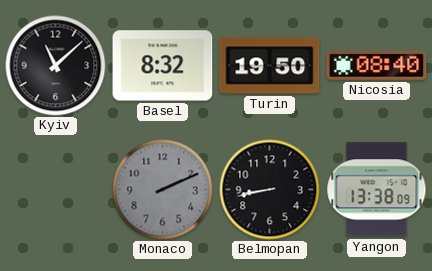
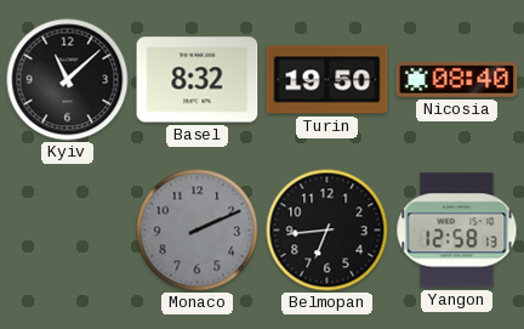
Belmopan: 8:43 -> 6:44 (327, 231)
Yangon: 13:38 -> 12:58 (457, 231)
